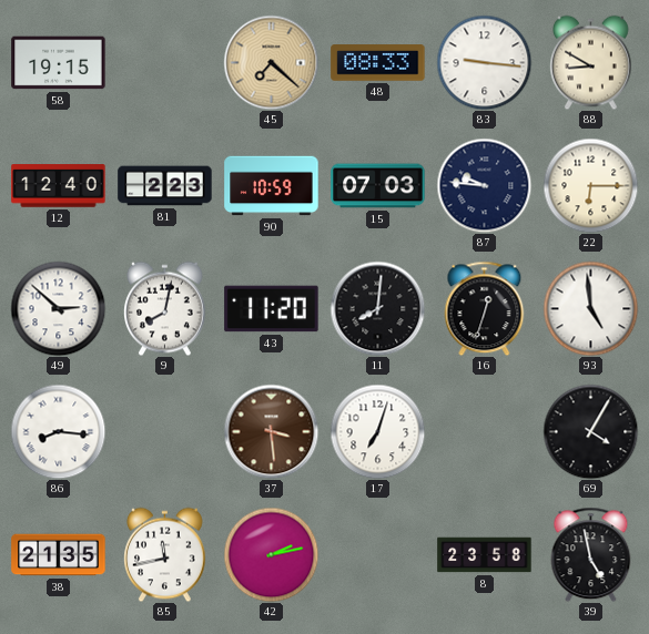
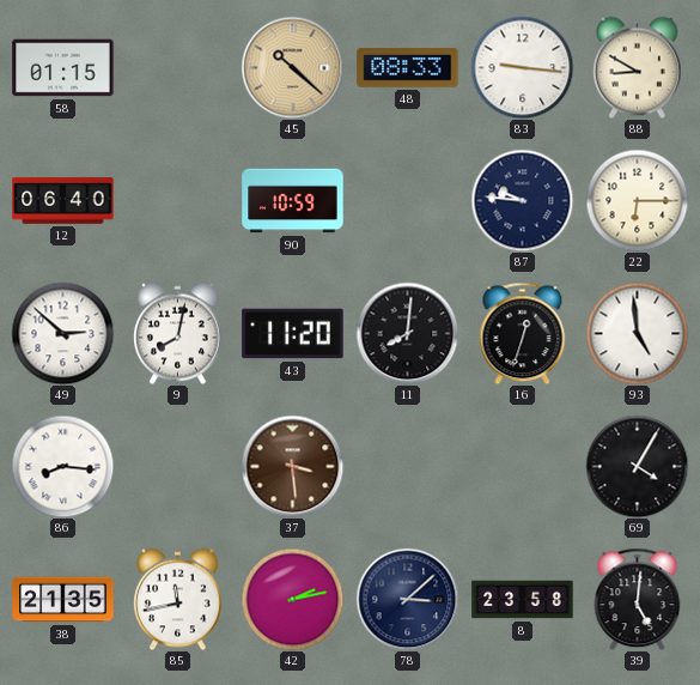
58: 19:15 -> 01:15 (63, 68)
45: 7:22 -> 10:22 (292, 67)
12: 12:40 -> 06:40 (63, 201)
81: 2:23 -> none (165, 186)
15: 07:03 -> none (378, 186)
17: 7:03 -> none (377, 431)
78: none -> 3:08 (407, 599)
39: 4:58 -> 5:01 (638, 599)
